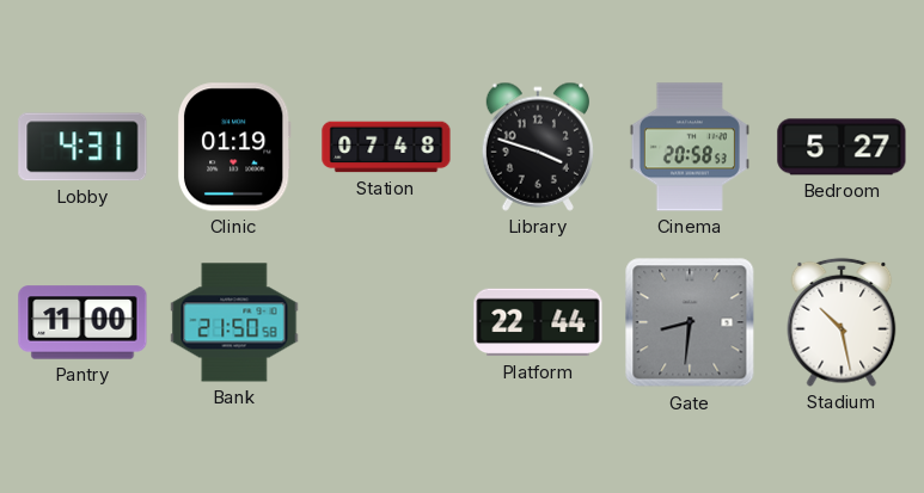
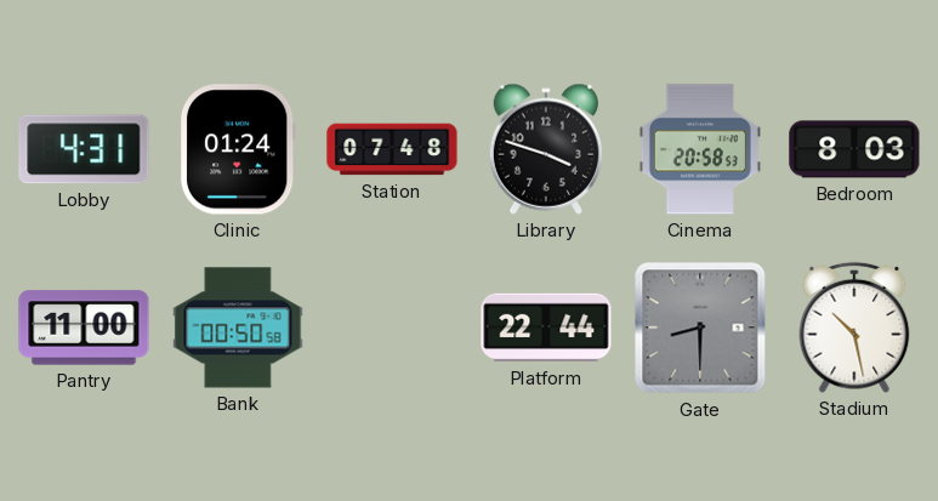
Clinic: 01:19 -> 01:24 (238, 149)
Bedroom: 5:27 -> 8:03 (854, 149)
Bank: 21:50 -> 00:50 (238, 328)
Gate: 8:31 -> 8:30 (700, 328)
